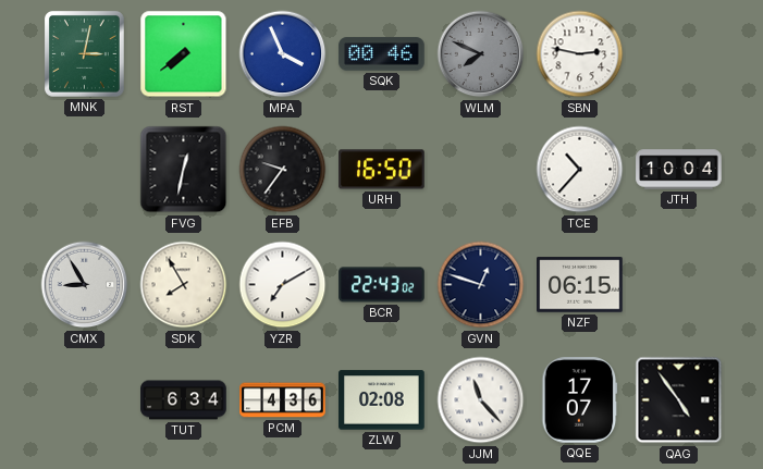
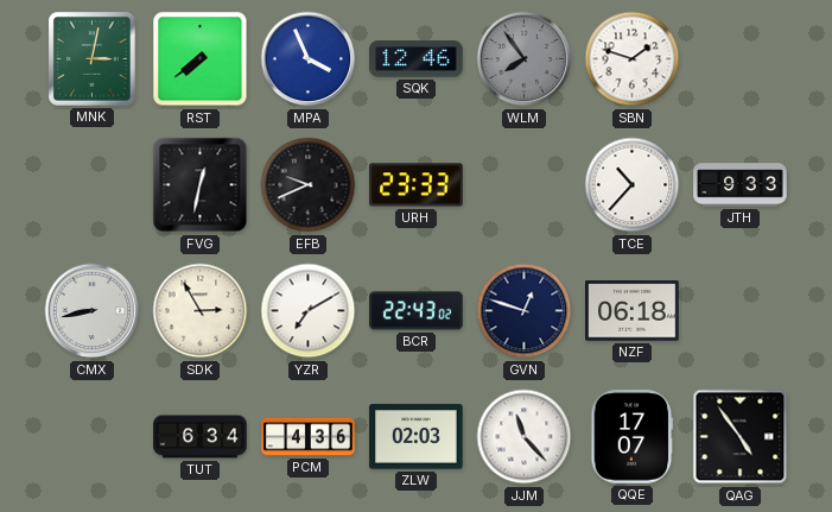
SQK: 00:46 -> 12:46 (417, 59)
WLM: 7:49 -> 7:54 (525, 59)
SBN: 2:47 -> 1:48 (633, 59)
EFB: 9:36 -> 9:41 (309, 185)
URH: 16:50 -> 23:33 (417, 185)
JTH: 10:04 -> 9:33 (741, 185)
CMX: 8:55 -> 8:43 (93, 311)
SDK: 7:55 -> 2:55 (201, 311)
NZF: 06:15 -> 06:18 (633, 311)
ZLW: 02:08 -> 02:03 (417, 437)
